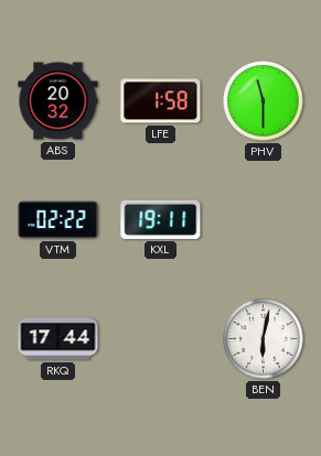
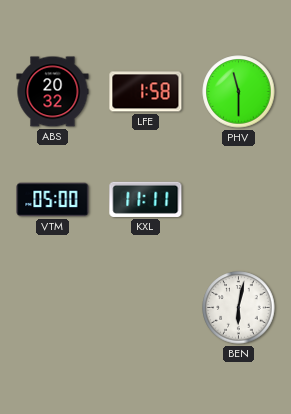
VTM: 02:22 -> 05:00 (53, 200)
KXL: 19:11 -> 11:11 (146, 199)
RKQ: 17:44 -> none (58, 339)
